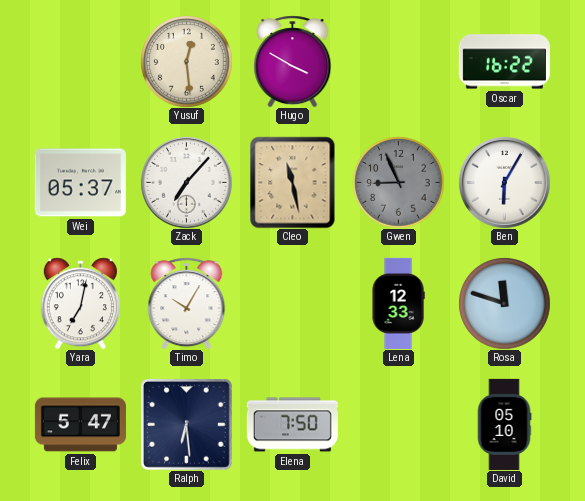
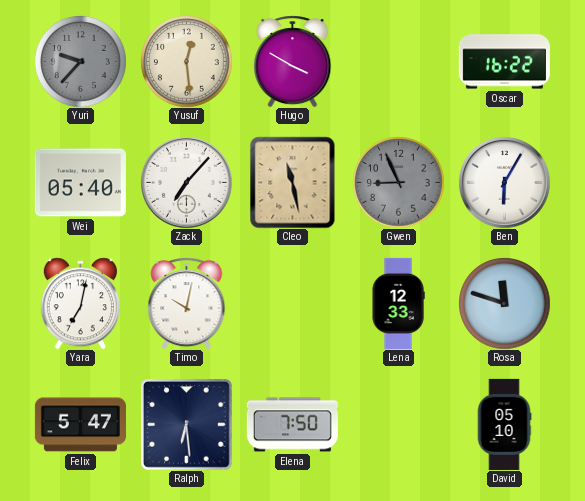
Yuri: none -> 9:37 (80, 61)
Wei: 05:37 -> 05:40 (80, 183)
Timo: 10:05 -> 10:02 (187, 303)
